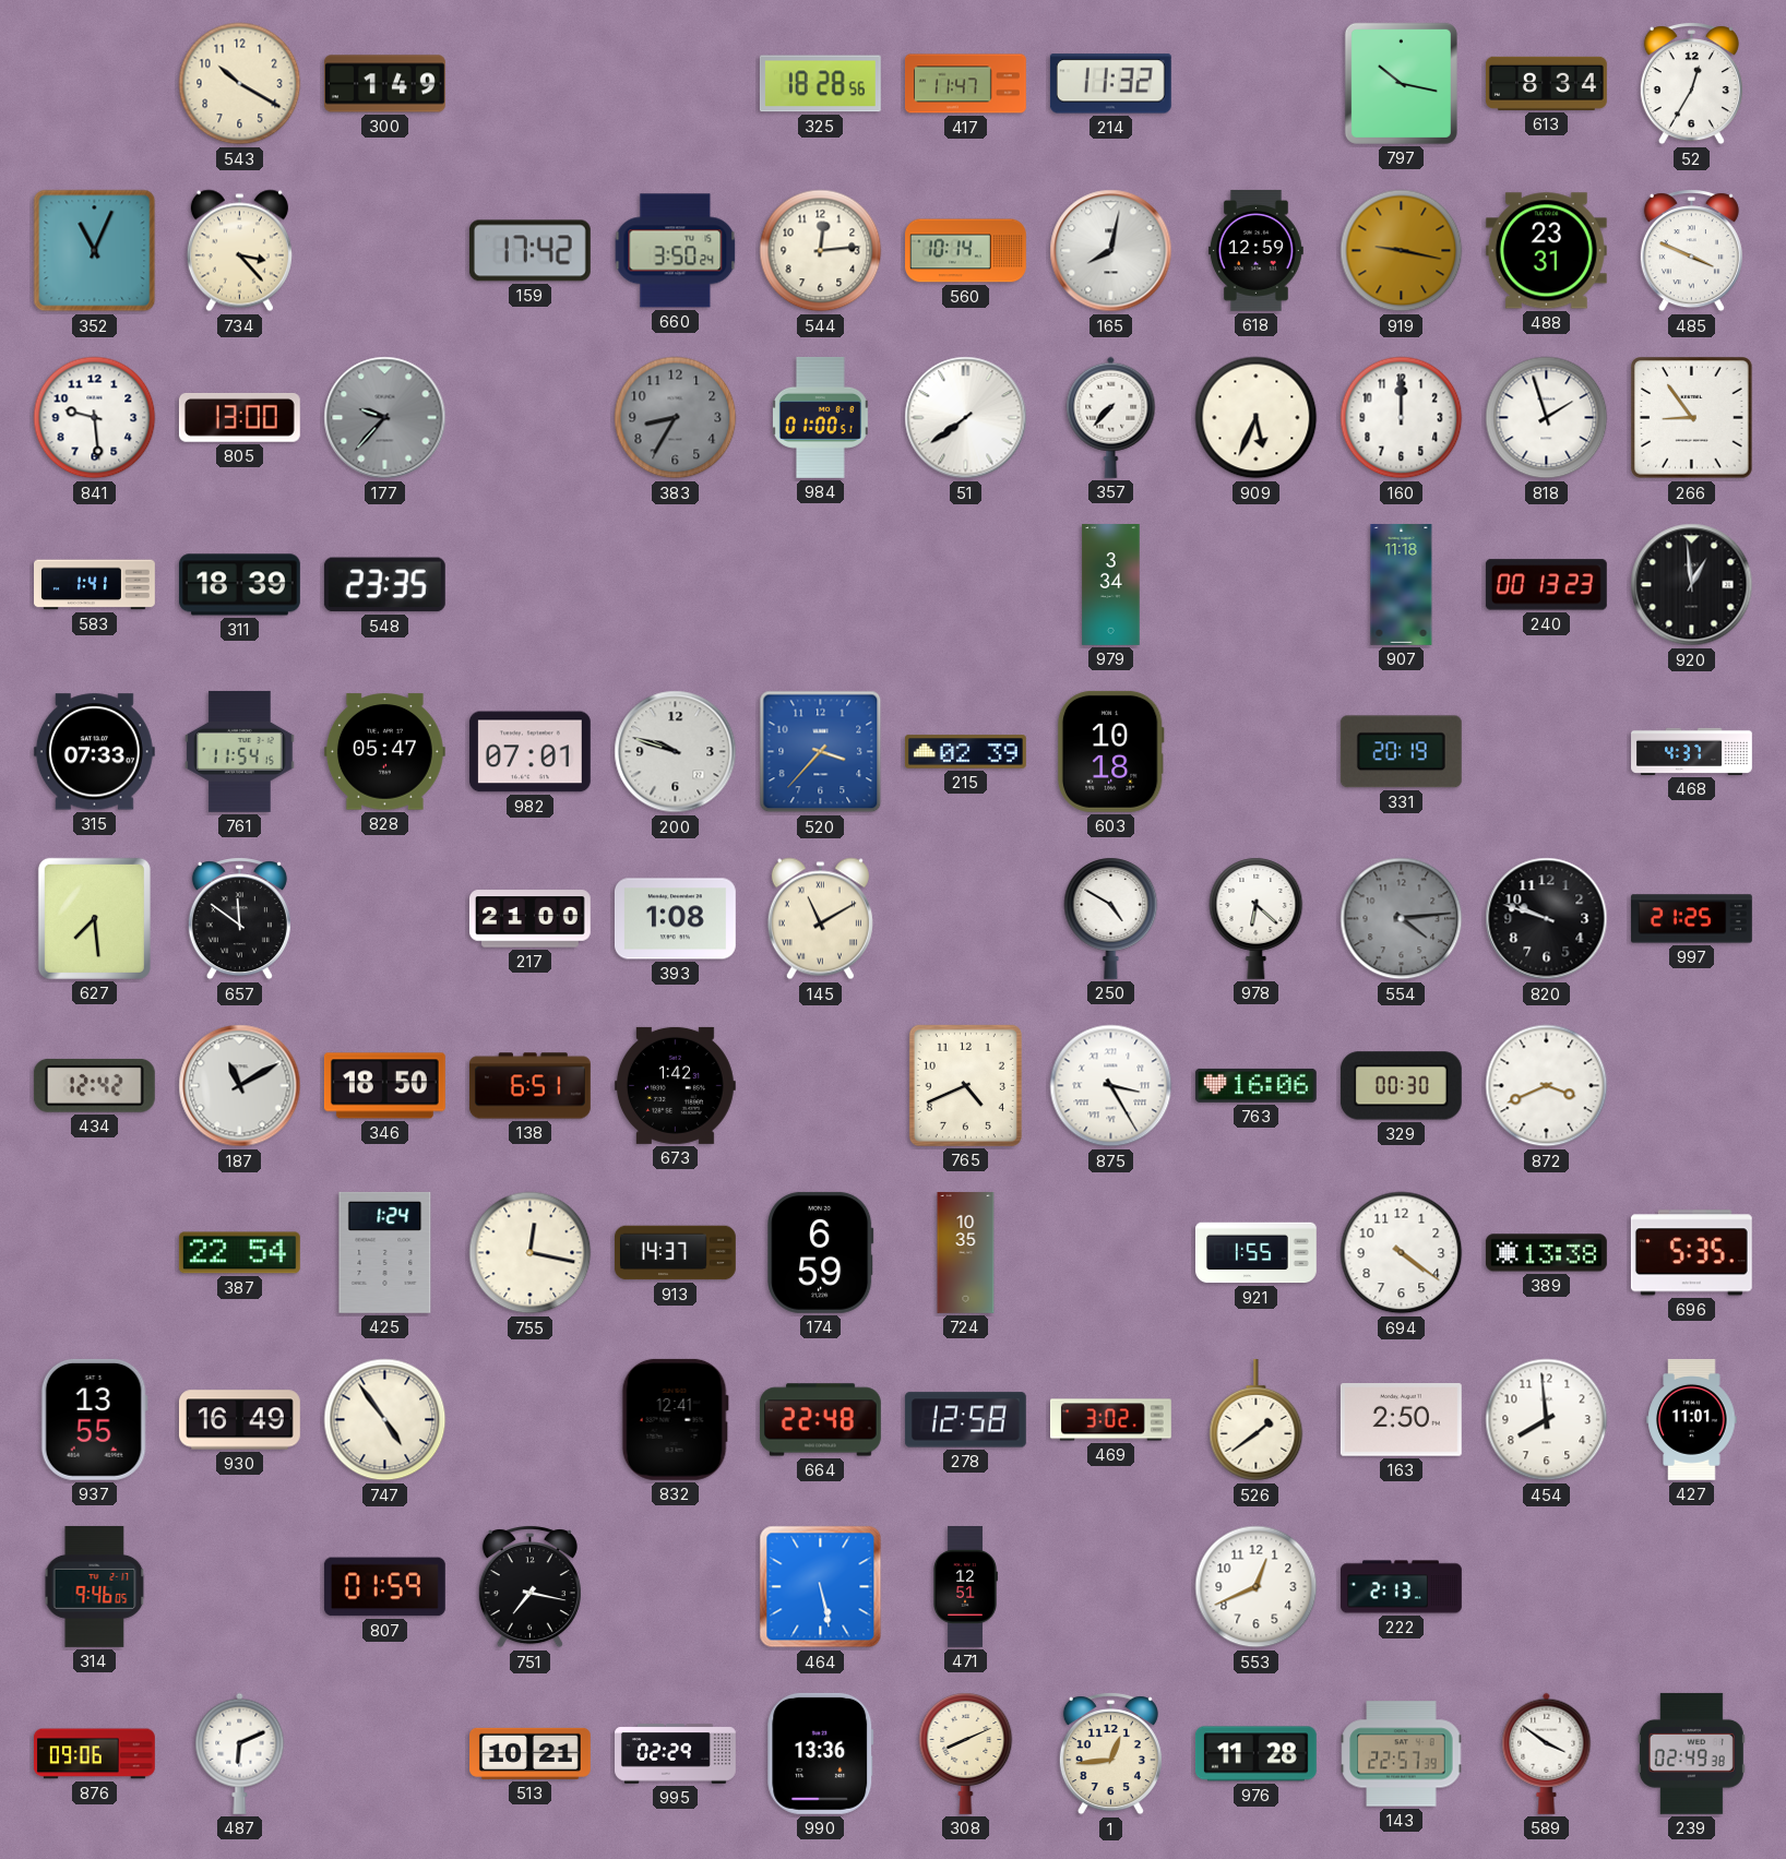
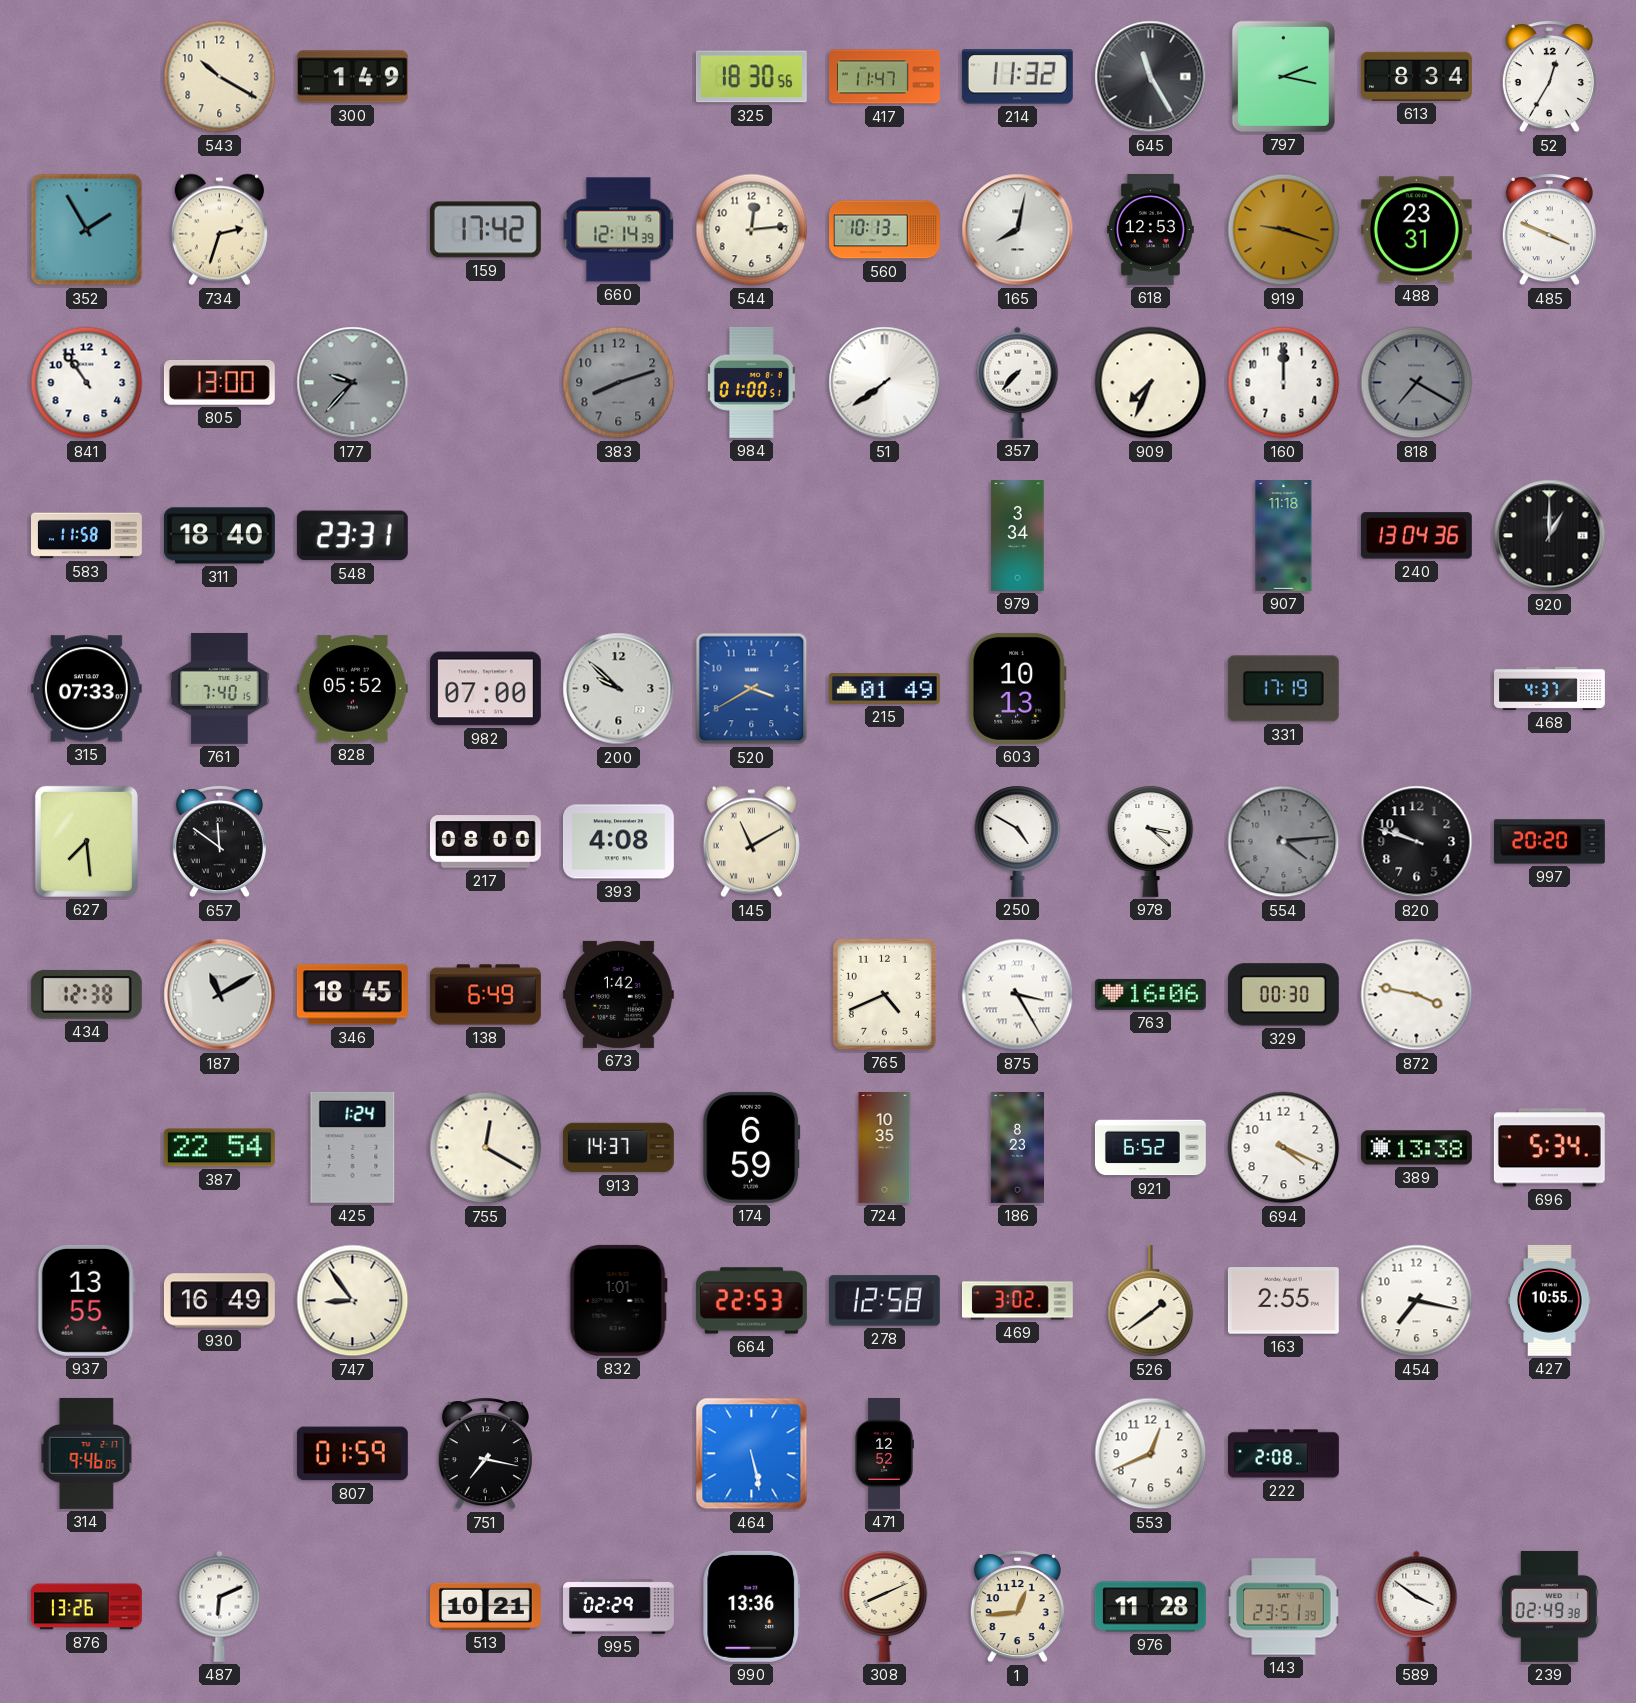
325: 18:28 -> 18:30 (751, 77)
645: none -> 11:25 (1151, 77)
797: 10:17 -> 2:17 (1283, 76)
352: 11:04 -> 1:55 (87, 230)
734: 3:23 -> 2:33 (219, 230)
660: 3:50 -> 12:14 (619, 230)
560: 10:14 -> 10:13 (885, 230)
618: 12:59 -> 12:53 (1150, 229)
919: 9:17 -> 9:18 (1284, 230)
841: 9:29 -> 10:54 (87, 383)
383: 8:35 -> 8:12 (619, 383)
909: 5:34 -> 7:34 (1151, 383)
818: 1:57 -> 7:20 (1417, 383)
818 dial: white -> grey (1417, 383)
266: 8:54 -> none (1692, 418)
583: 1:41 -> 11:58 (87, 536)
311: 18:39 -> 18:40 (219, 536)
548: 23:35 -> 23:31 (352, 536)
240: 00:13 -> 13:04 (1416, 536)
920: 12:59 -> 1:00 (1550, 536)
761: 11:54 -> 7:40 (220, 688)
828: 05:47 -> 05:52 (352, 689)
982: 07:01 -> 07:00 (485, 689)
200: 9:48 -> 9:52 (619, 689)
520: 3:37 -> 3:40 (752, 689)
215: 02:39 -> 01:49 (884, 689)
603: 10:18 -> 10:13 (1017, 688)
331: 20:19 -> 17:19 (1283, 689)
217: 21:00 -> 08:00 (485, 842)
393: 1:08 -> 4:08 (618, 842)
978: 6:22 -> 3:22 (1151, 841)
997: 21:25 -> 20:20 (1549, 842)
434: 12:42 -> 12:38 (86, 994)
346: 18:50 -> 18:45 (352, 995)
138: 6:51 -> 6:49 (485, 995)
872: 3:41 -> 3:47 (1417, 995)
755: 12:17 -> 12:20 (486, 1148)
186: none -> 8:23 (1018, 1148)
921: 1:55 -> 6:52 (1150, 1148)
694: 4:21 -> 4:19 (1284, 1148)
696: 5:35 -> 5:34 (1549, 1148)
747: 4:54 -> 8:54 (353, 1301)
832: 12:41 -> 1:01 (618, 1300)
664: 22:48 -> 22:53 (751, 1301)
163: 2:50 -> 2:55 (1283, 1301)
454: 7:59 -> 7:17 (1417, 1301)
427: 11:01 -> 10:55 (1550, 1300)
471: 12:51 -> 12:52 (884, 1454)
222: 2:13 -> 2:08 (1284, 1454)
876: 09:06 -> 13:26 (86, 1607)
143: 22:57 -> 23:51 (1284, 1607)
